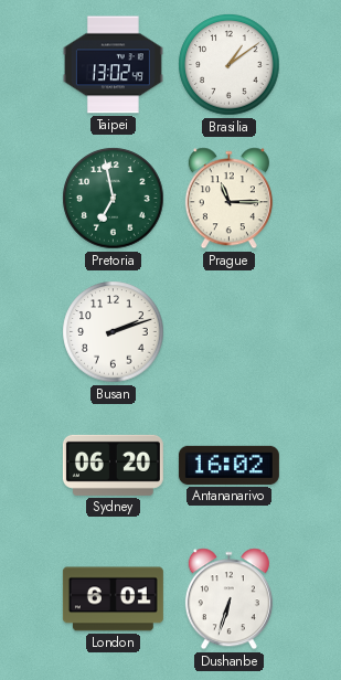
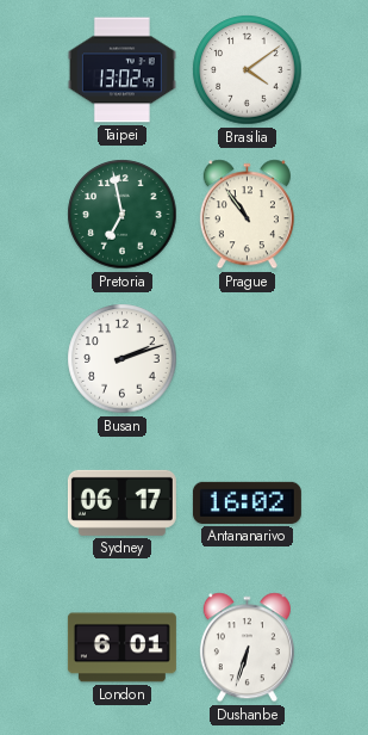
Brasilia: 1:09 -> 4:09 (248, 70)
Prague: 11:15 -> 10:54 (247, 215)
Sydney: 06:20 -> 06:17 (121, 502)
